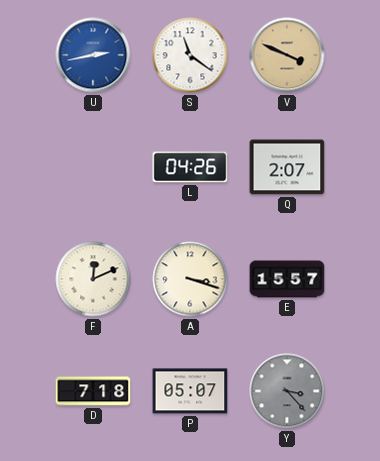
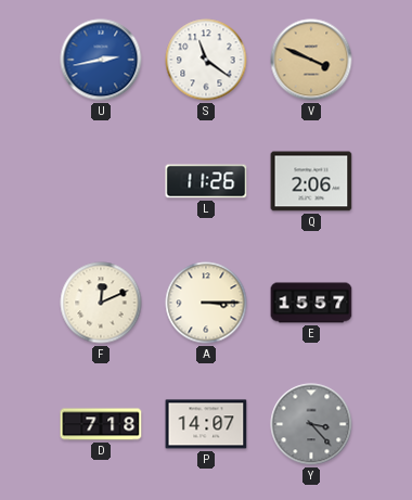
L: 04:26 -> 11:26 (206, 181)
Q: 2:07 -> 2:06 (311, 181)
A: 3:18 -> 3:15 (206, 303)
P: 05:07 -> 14:07 (206, 424)
